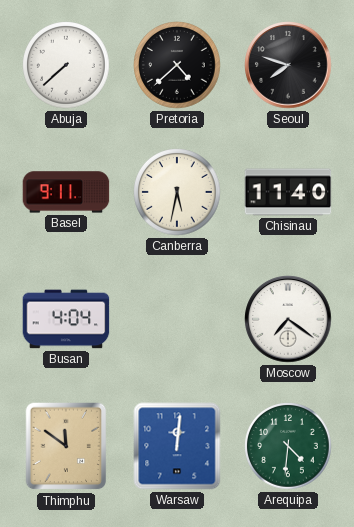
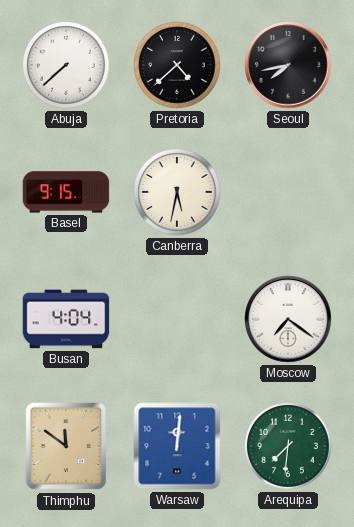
Seoul: 7:48 -> 7:43 (288, 65)
Basel: 9:11 -> 9:15 (66, 192)
Chisinau: 11:40 -> none (288, 192)
Arequipa: 4:31 -> 7:31 (288, 447)
